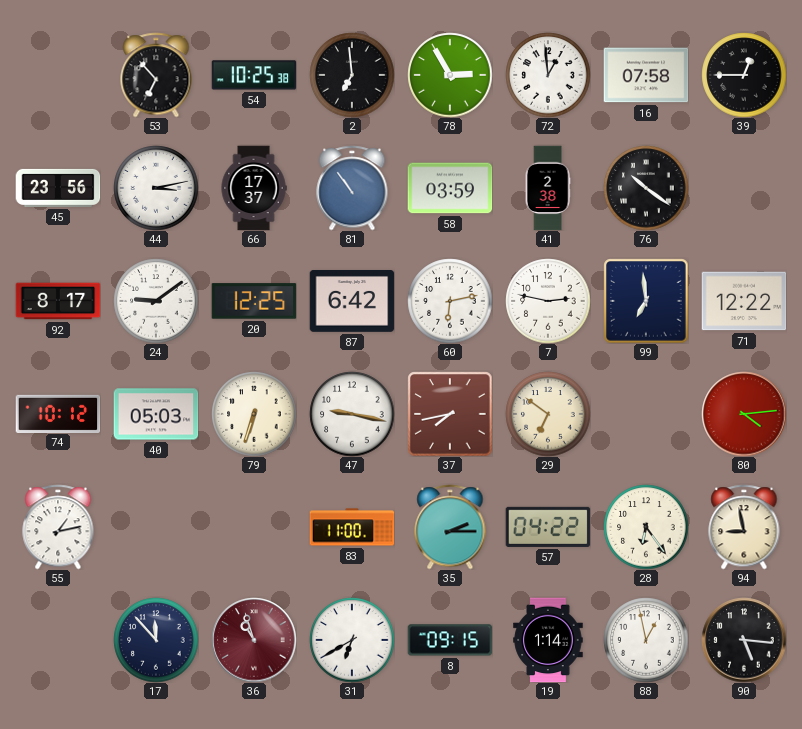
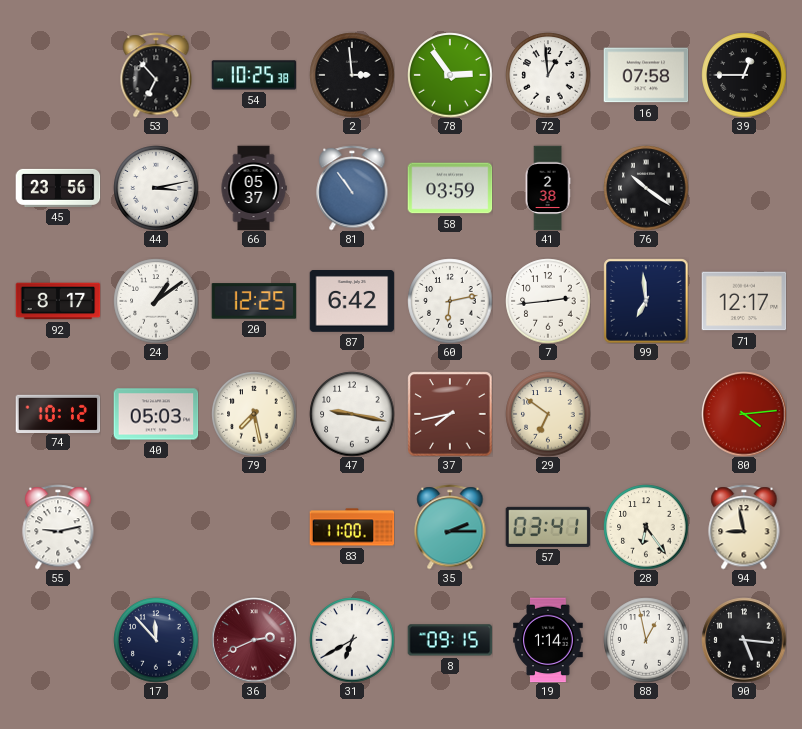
2: 6:59 -> 2:59 (352, 75)
78: 2:55 -> 2:54 (450, 75)
66: 17:37 -> 05:37 (254, 188)
24: 9:09 -> 1:09 (156, 301)
7: 2:47 -> 2:44 (548, 301)
71: 12:22 -> 12:17 (744, 301)
79: 6:33 -> 7:28 (254, 414)
55: 1:13 -> 9:13 (58, 527)
57: 04:22 -> 03:41 (548, 527)
36: 10:57 -> 2:41 (254, 640)
